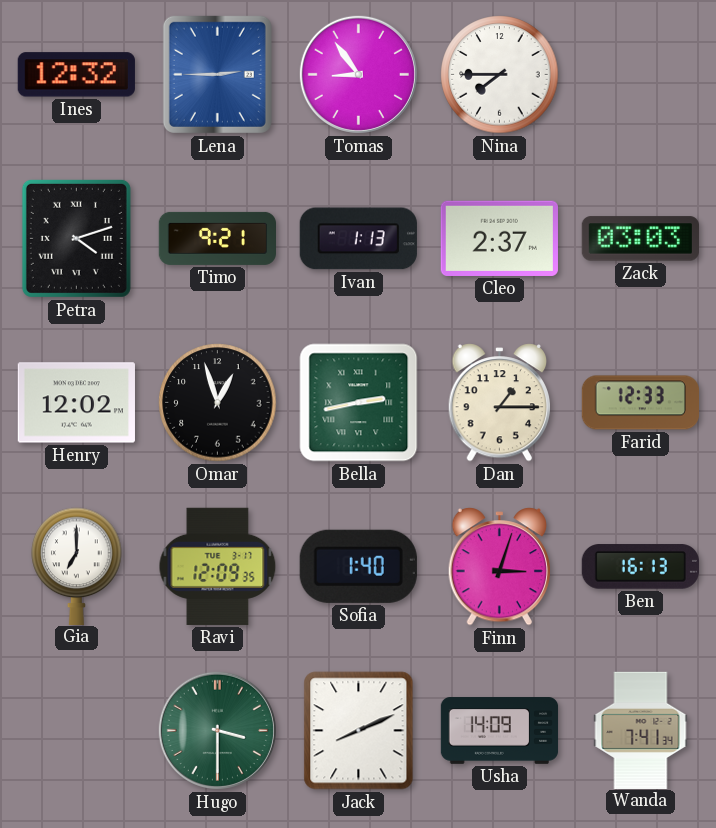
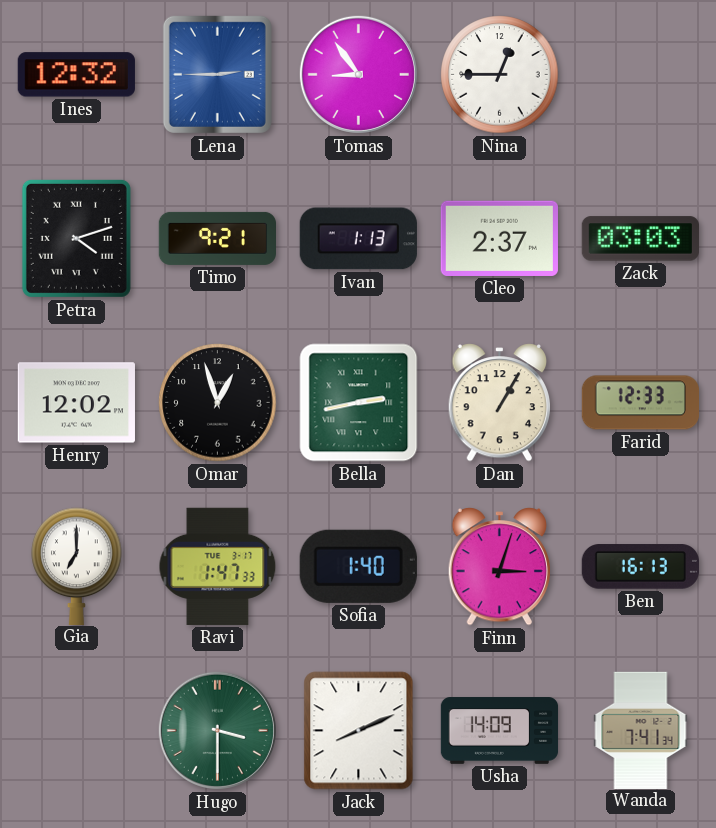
Nina: 7:45 -> 12:45 (500, 75)
Dan: 1:15 -> 1:05 (500, 403)
Ravi: 12:09 -> 1:47 (218, 566)
